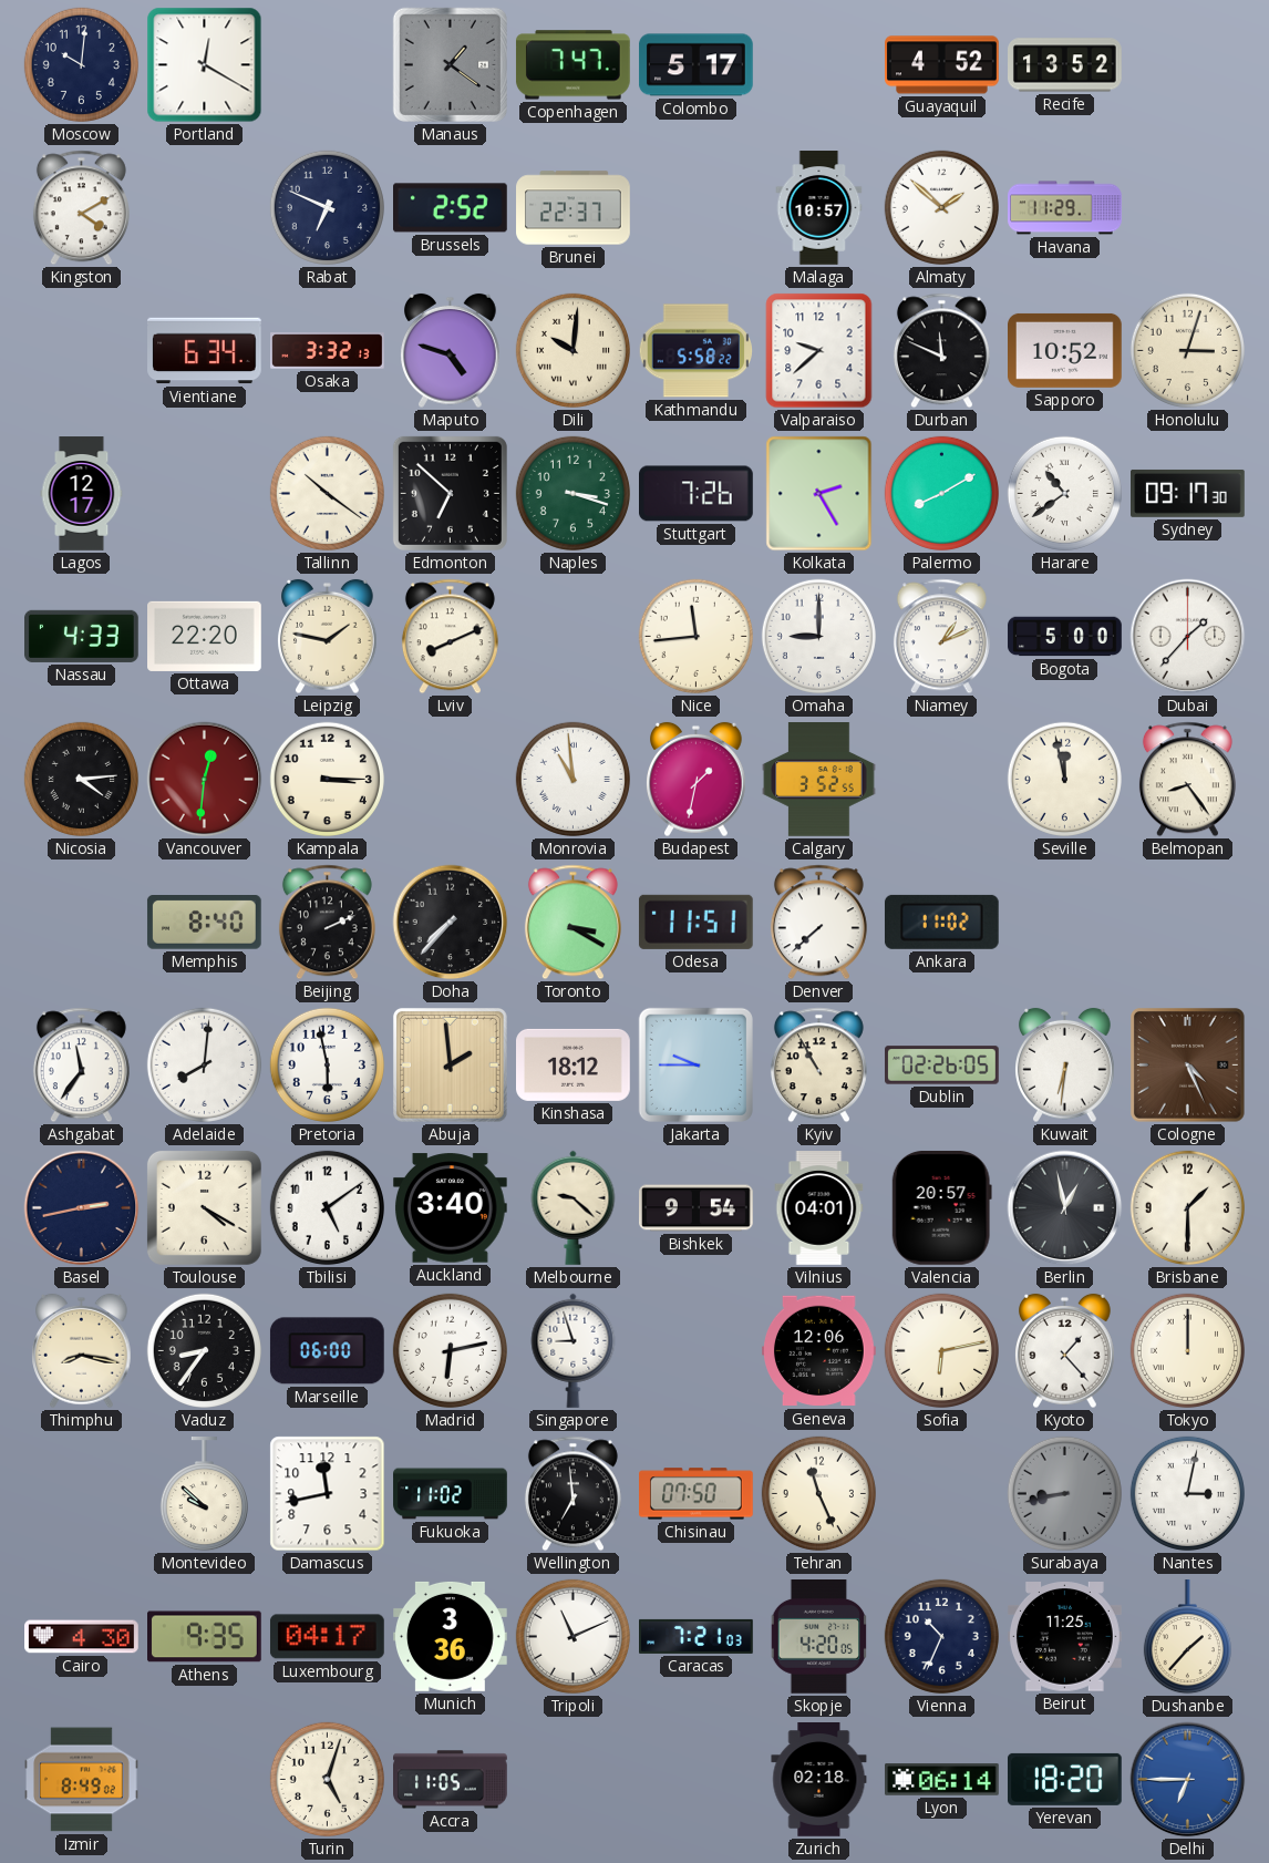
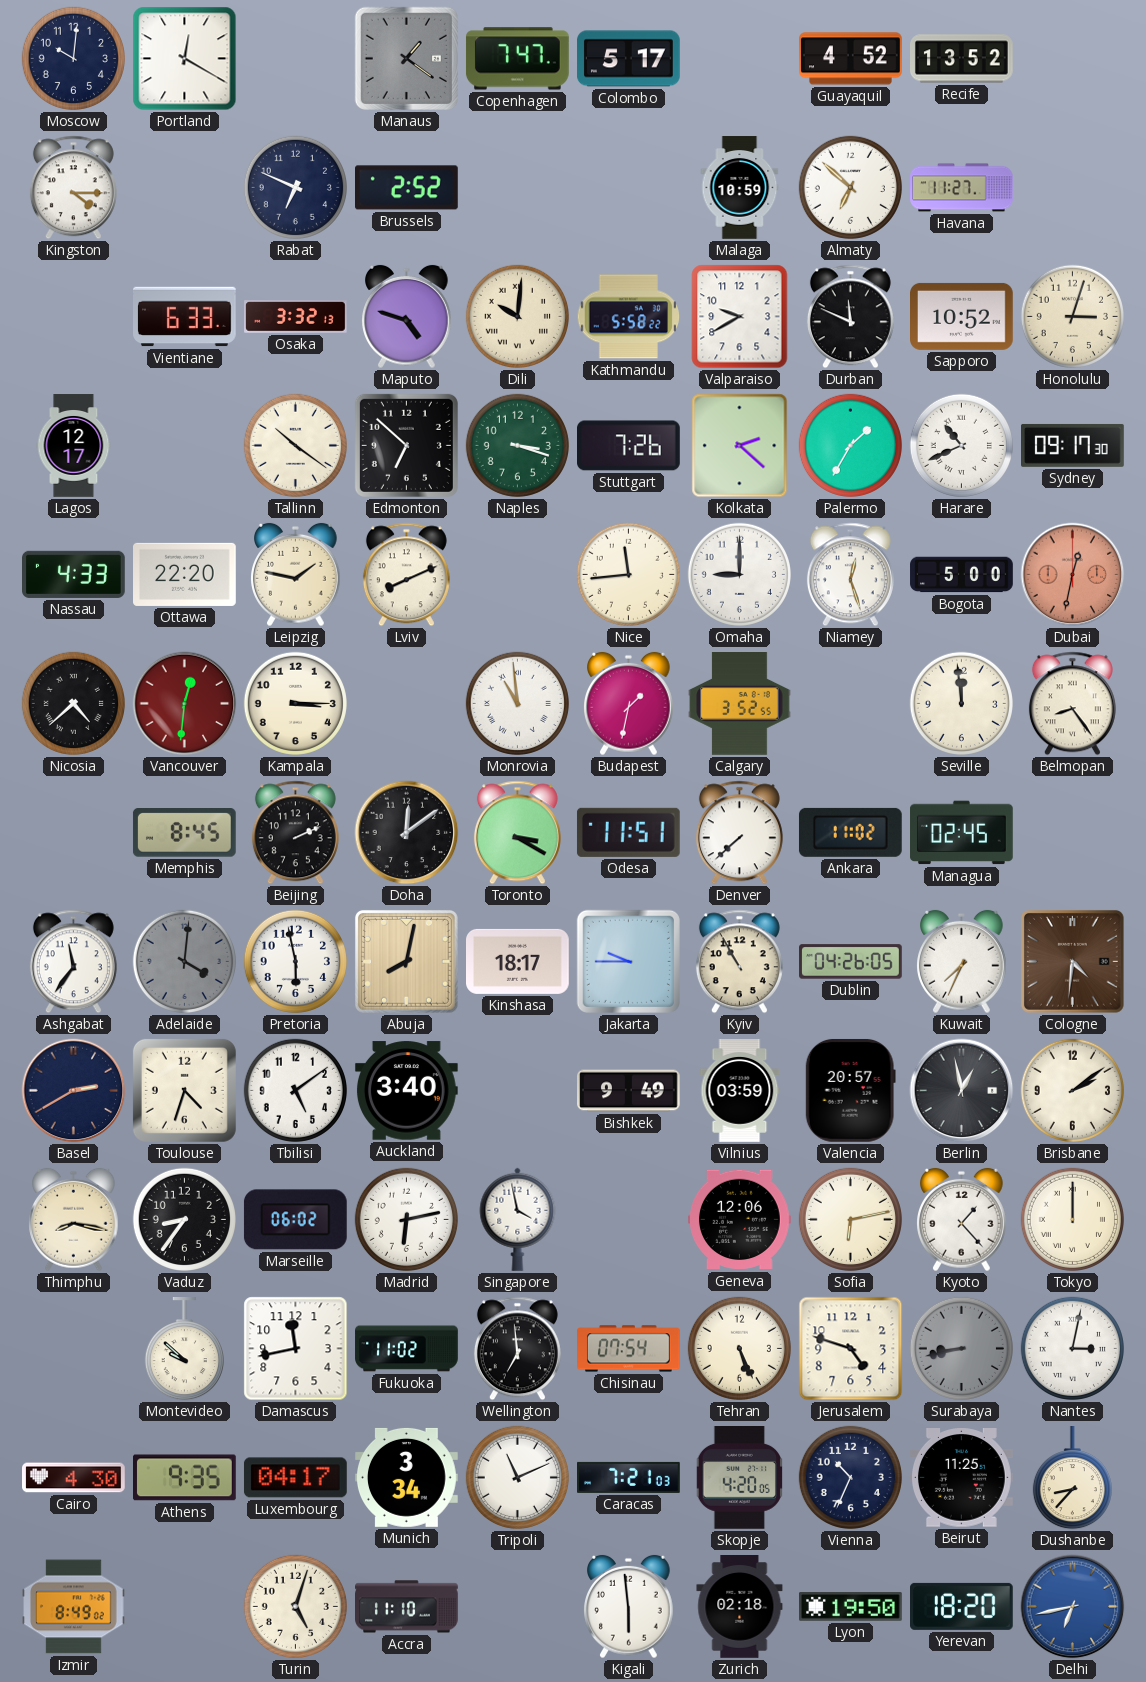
Kingston: 4:10 -> 4:15 (73, 188)
Brunei: 22:37 -> none (574, 208)
Malaga: 10:57 -> 10:59 (740, 188)
Almaty: 1:52 -> 6:52 (850, 187)
Havana: 11:29 -> 11:27 (962, 188)
Vientiane: 6:34 -> 6:33 (185, 317)
Valparaiso: 9:38 -> 9:40 (740, 317)
Kolkata: 2:25 -> 2:22 (740, 446)
Palermo: 8:10 -> 1:35 (850, 445)
Harare: 10:39 -> 10:41 (961, 445)
Niamey: 1:11 -> 12:27 (850, 575)
Dubai: 1:37 -> 12:32 (1073, 575)
Dubai dial: white -> salmon (1073, 575)
Nicosia: 4:14 -> 4:38 (73, 703)
Seville: 11:58 -> 11:59 (961, 703)
Memphis: 8:40 -> 8:45 (184, 833)
Doha: 7:37 -> 12:09 (407, 833)
Managua: none -> 02:45 (962, 833)
Adelaide: 8:01 -> 4:01 (184, 961)
Adelaide dial: white -> grey (184, 961)
Abuja: 1:59 -> 8:02 (406, 961)
Kinshasa: 18:12 -> 18:17 (518, 961)
Dublin: 02:26 -> 04:26 (851, 962)
Kuwait: 6:31 -> 7:34 (962, 962)
Cologne: 4:26 -> 4:31 (1072, 961)
Basel: 2:43 -> 2:40 (74, 1091)
Toulouse: 4:20 -> 4:33 (184, 1090)
Melbourne: 9:22 -> none (574, 1207)
Bishkek: 9:54 -> 9:49 (629, 1091)
Vilnius: 04:01 -> 03:59 (740, 1091)
Brisbane: 1:30 -> 2:09 (1072, 1090)
Marseille: 06:00 -> 06:02 (295, 1220)
Singapore: 8:57 -> 3:58 (518, 1219)
Chisinau: 07:50 -> 07:54 (629, 1349)
Tehran: 11:26 -> 5:26 (739, 1348)
Jerusalem: none -> 4:48 (851, 1349)
Munich: 3:36 -> 3:34 (407, 1477)
Dushanbe: 1:37 -> 8:37 (1072, 1479)
Accra: 11:05 -> 11:10 (407, 1607)
Kigali: none -> 5:59 (629, 1607)
Lyon: 06:14 -> 19:50 (851, 1607)
Delhi: 6:45 -> 6:43 (1073, 1607)
